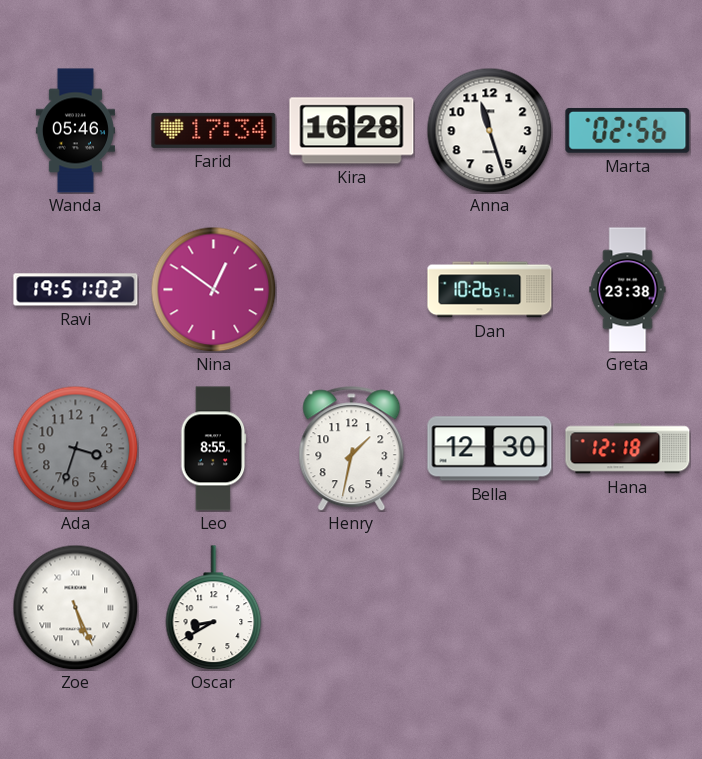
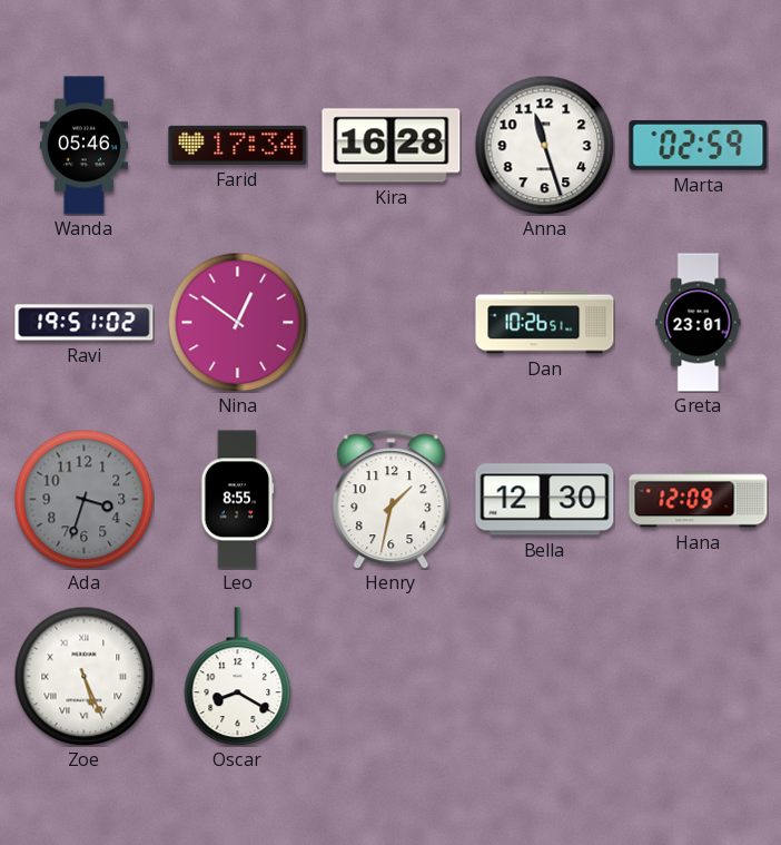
Marta: 02:56 -> 02:59 (699, 145)
Greta: 23:38 -> 23:01 (699, 323)
Hana: 12:18 -> 12:09 (699, 500)
Oscar: 8:40 -> 8:20 (238, 677)
